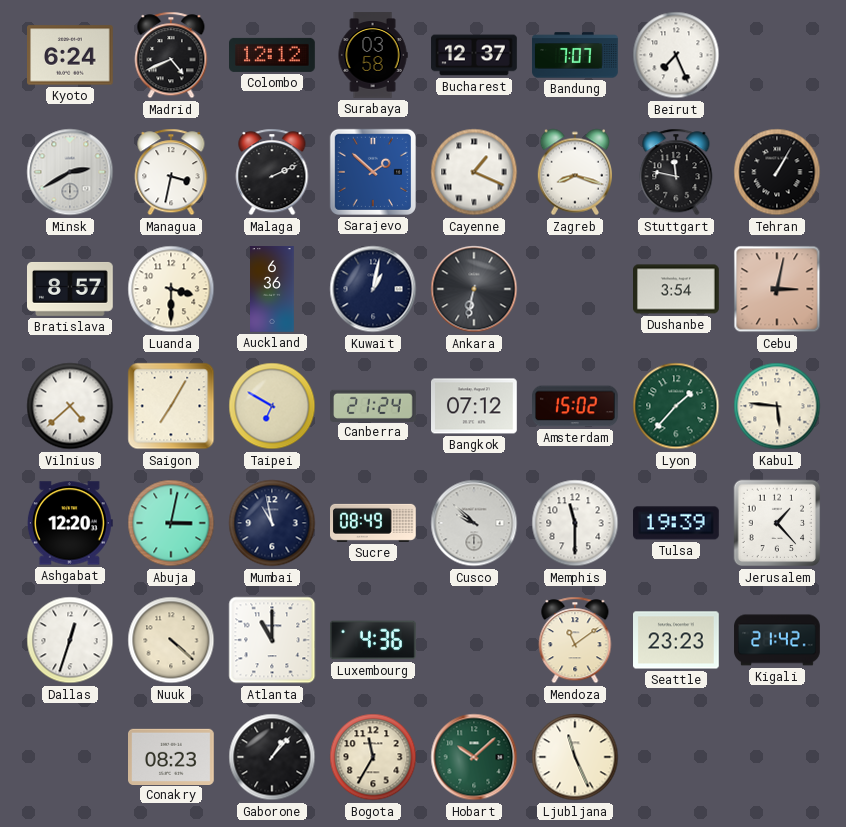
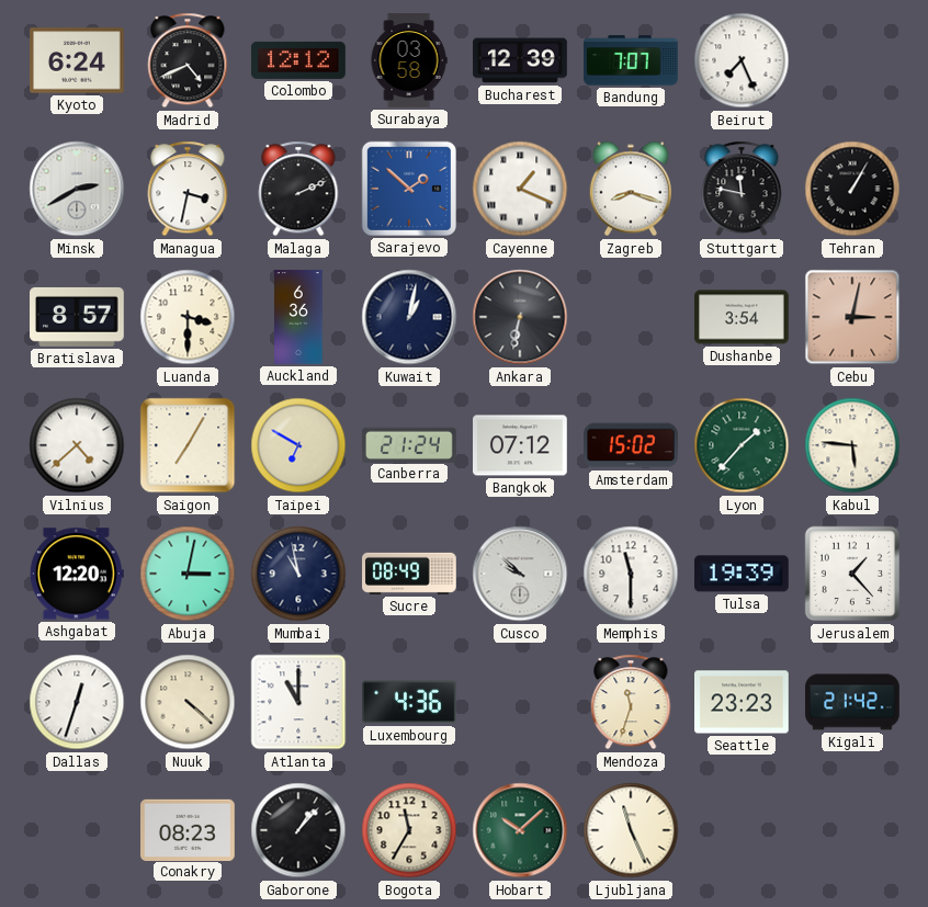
Bucharest: 12:37 -> 12:39 (520, 60)
Mendoza: 11:09 -> 11:33 (631, 702)
